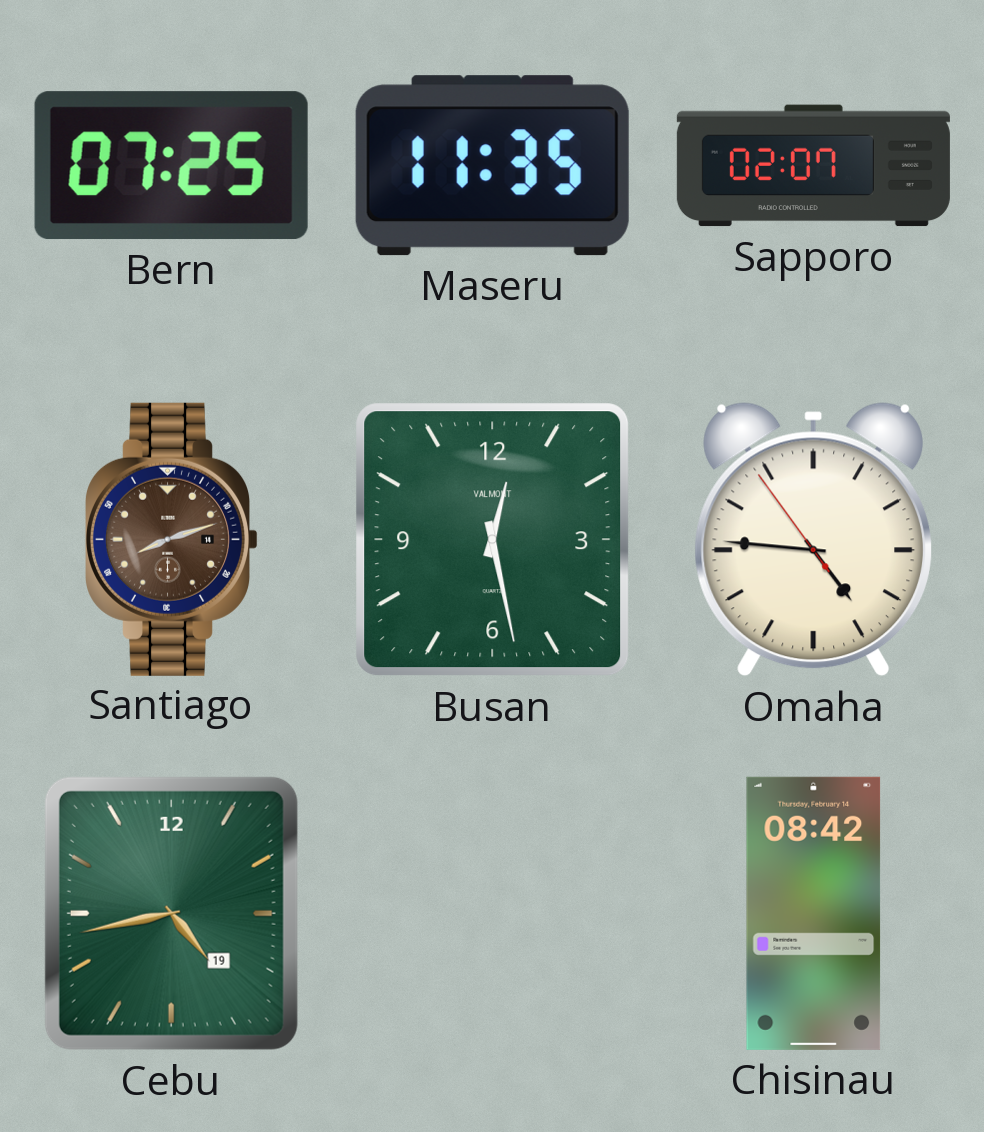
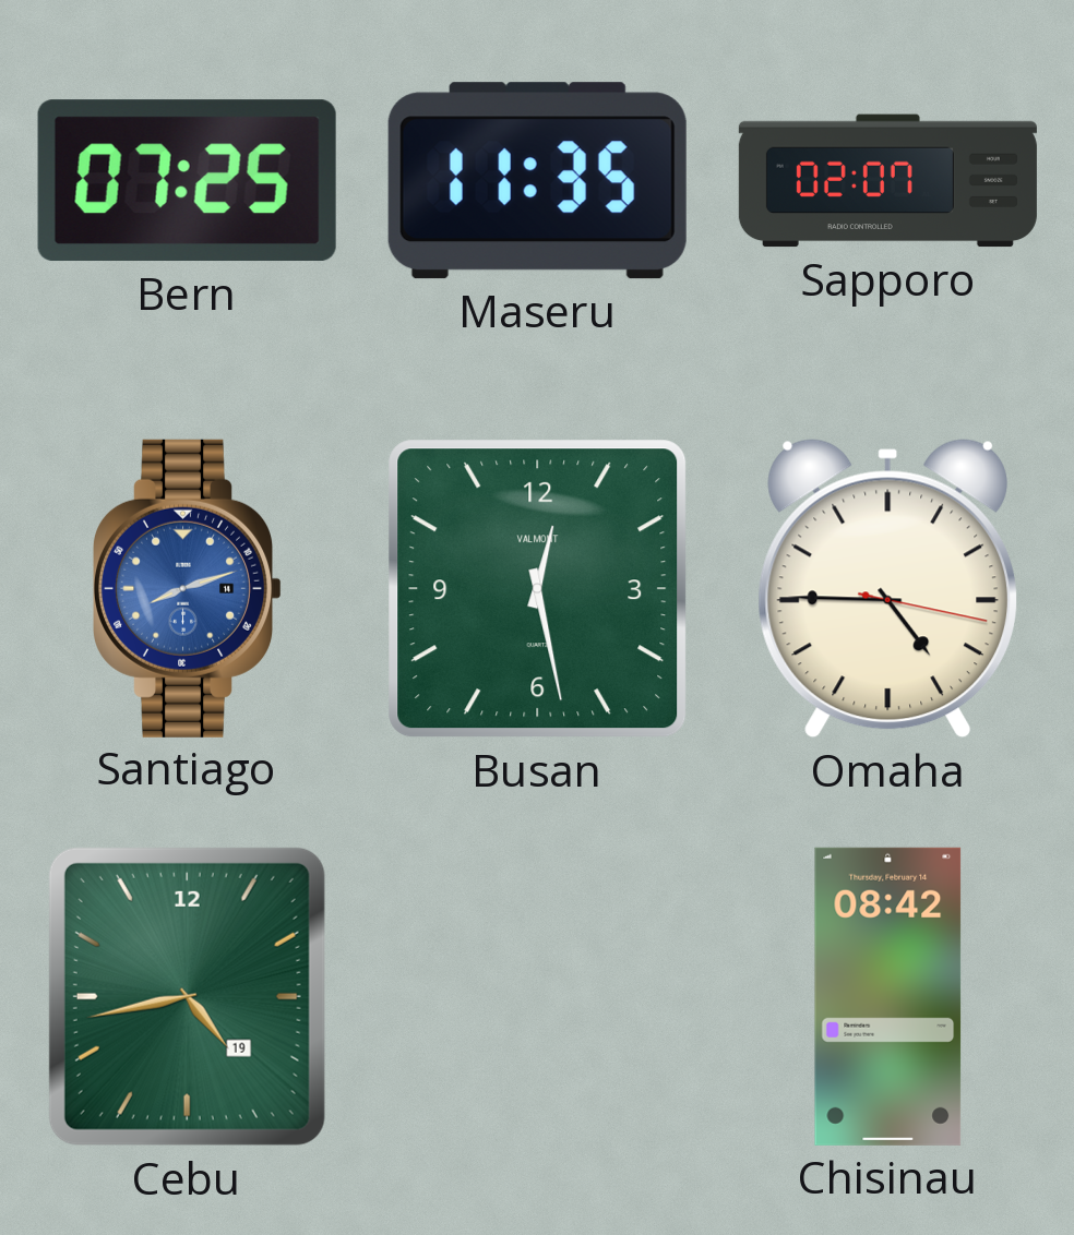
Santiago dial: brown -> blue (188, 588)
Omaha: 4:45:54 -> 4:45:17 (887, 589)
